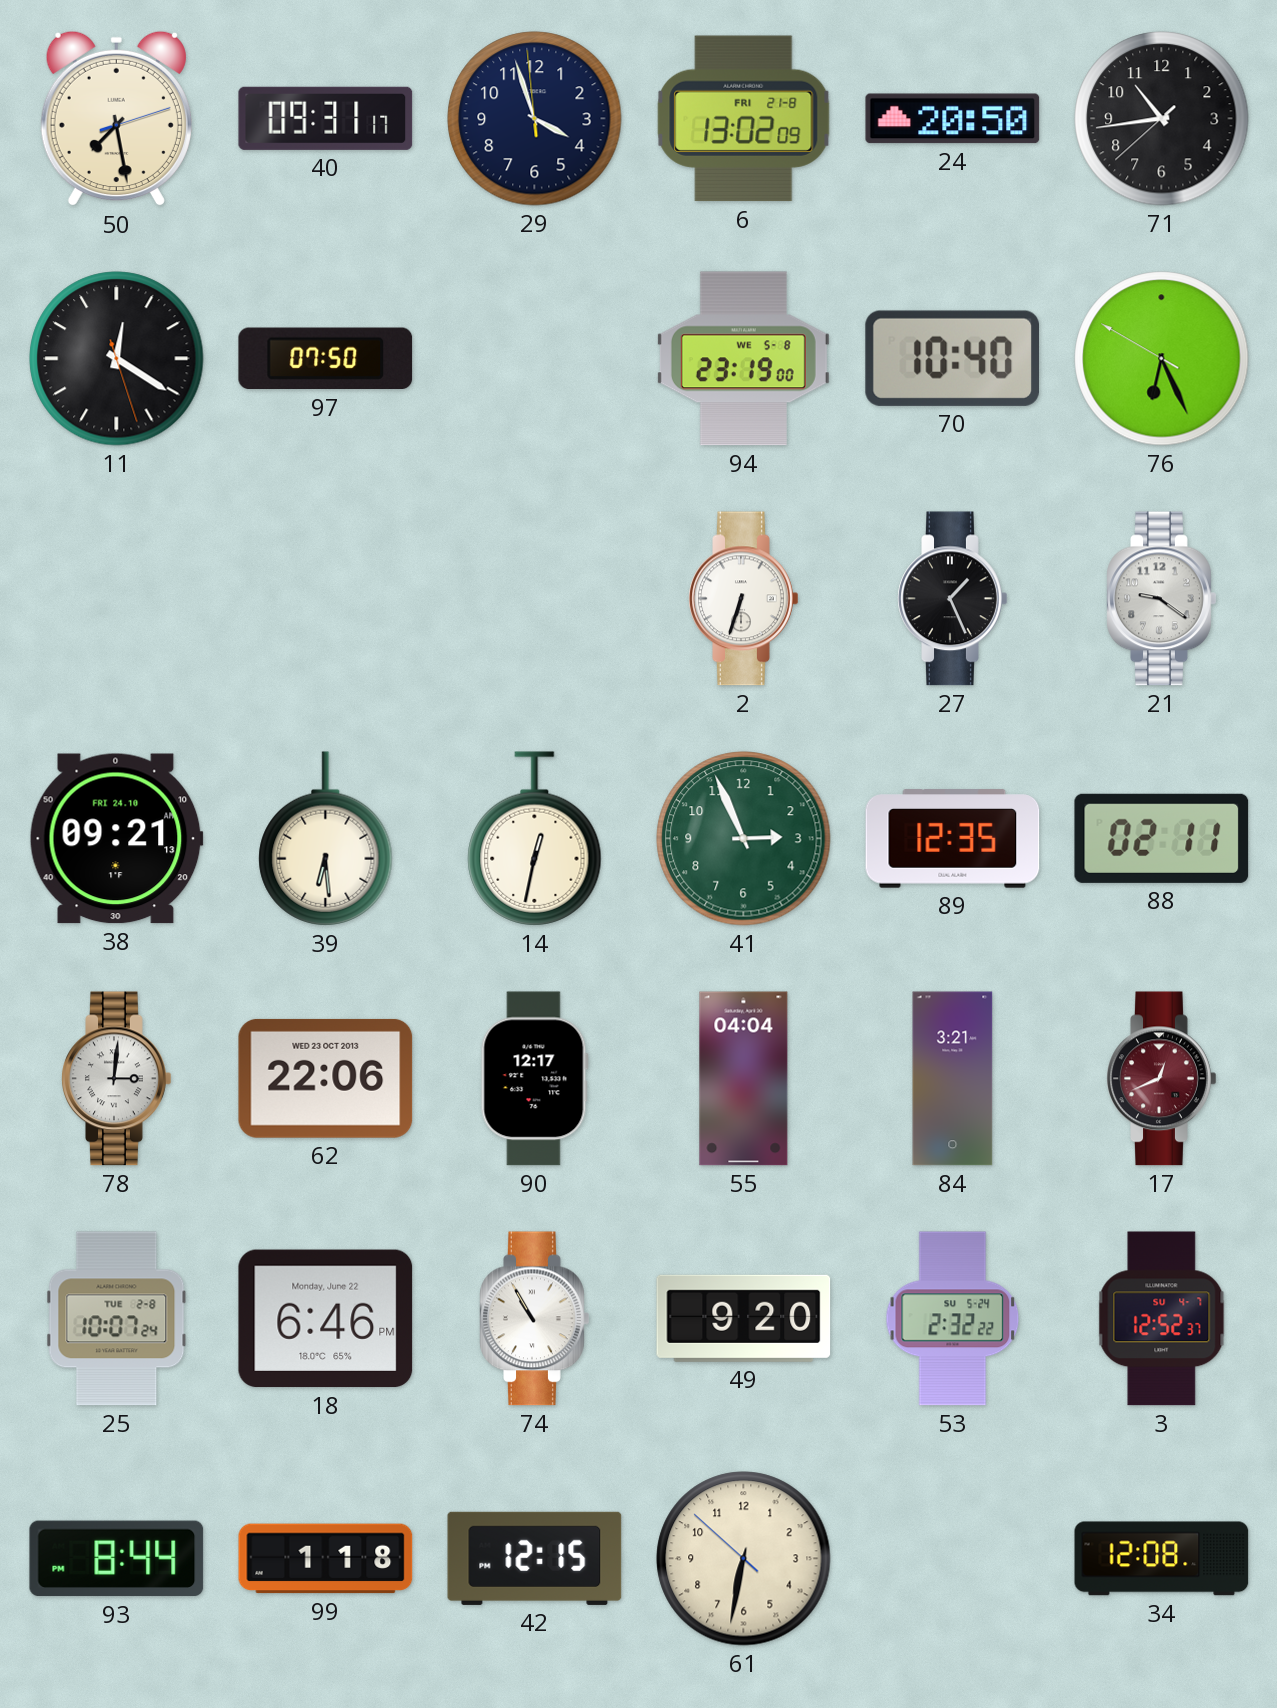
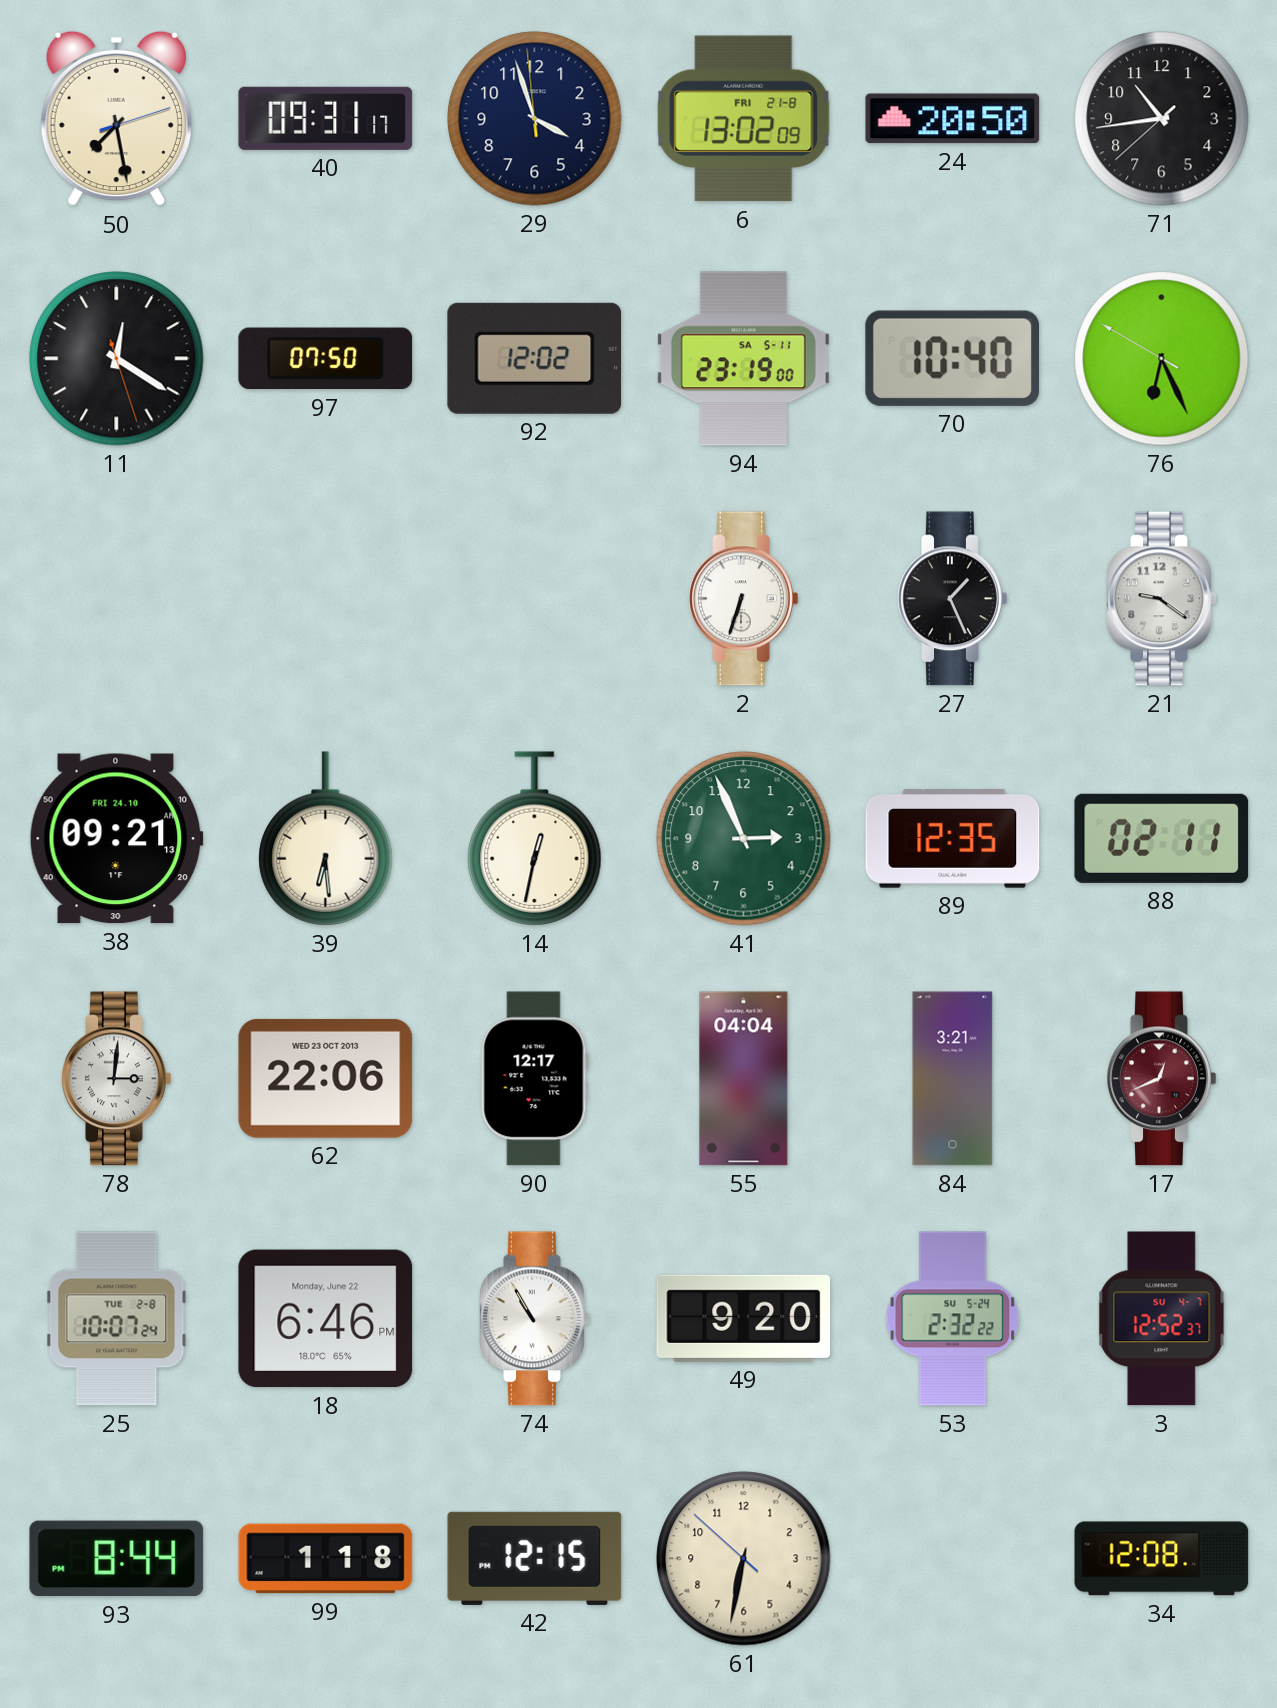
92: none -> 12:02 (535, 358)
94 date: WE 5-8 -> SA 5-11 (743, 359)
